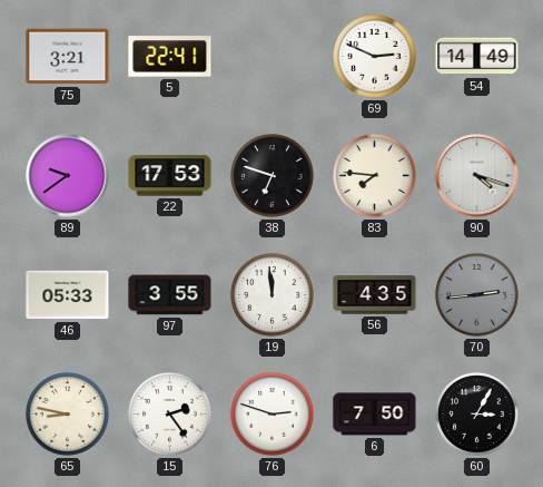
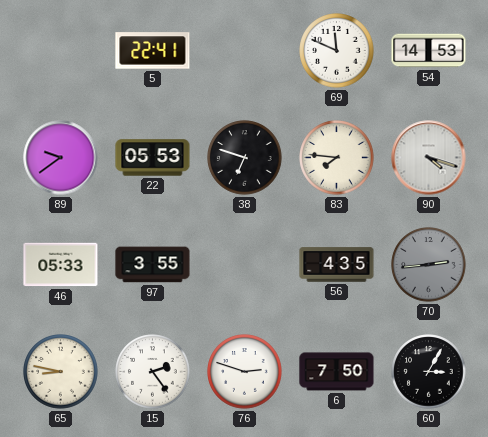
75: 3:21 -> none (68, 57)
69: 2:49 -> 11:49 (337, 51)
54: 14:49 -> 14:53 (429, 51)
22: 17:53 -> 05:53 (153, 158)
19: 11:59 -> none (273, 295)
